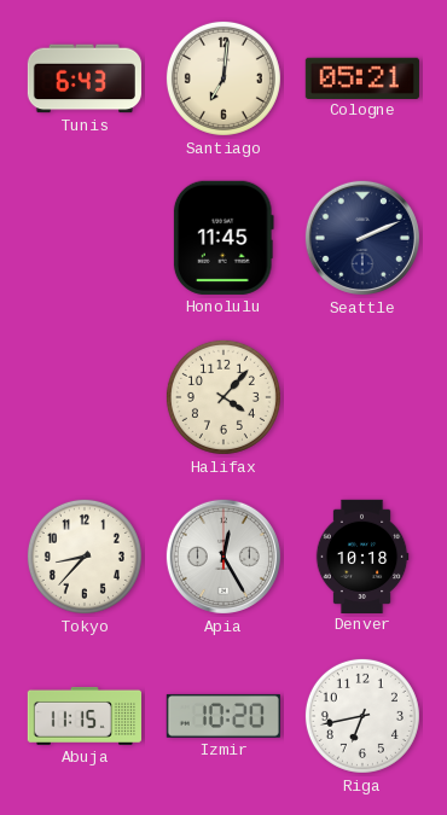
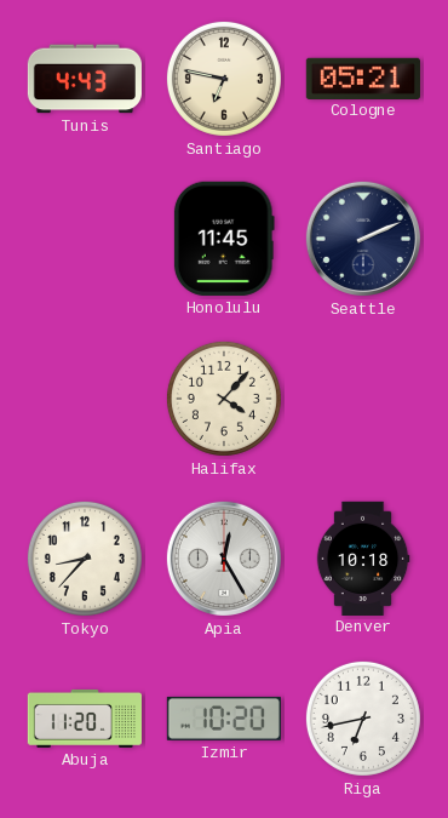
Tunis: 6:43 -> 4:43 (84, 79)
Santiago: 7:01 -> 6:47 (224, 79)
Abuja: 11:15 -> 11:20 (84, 719)
